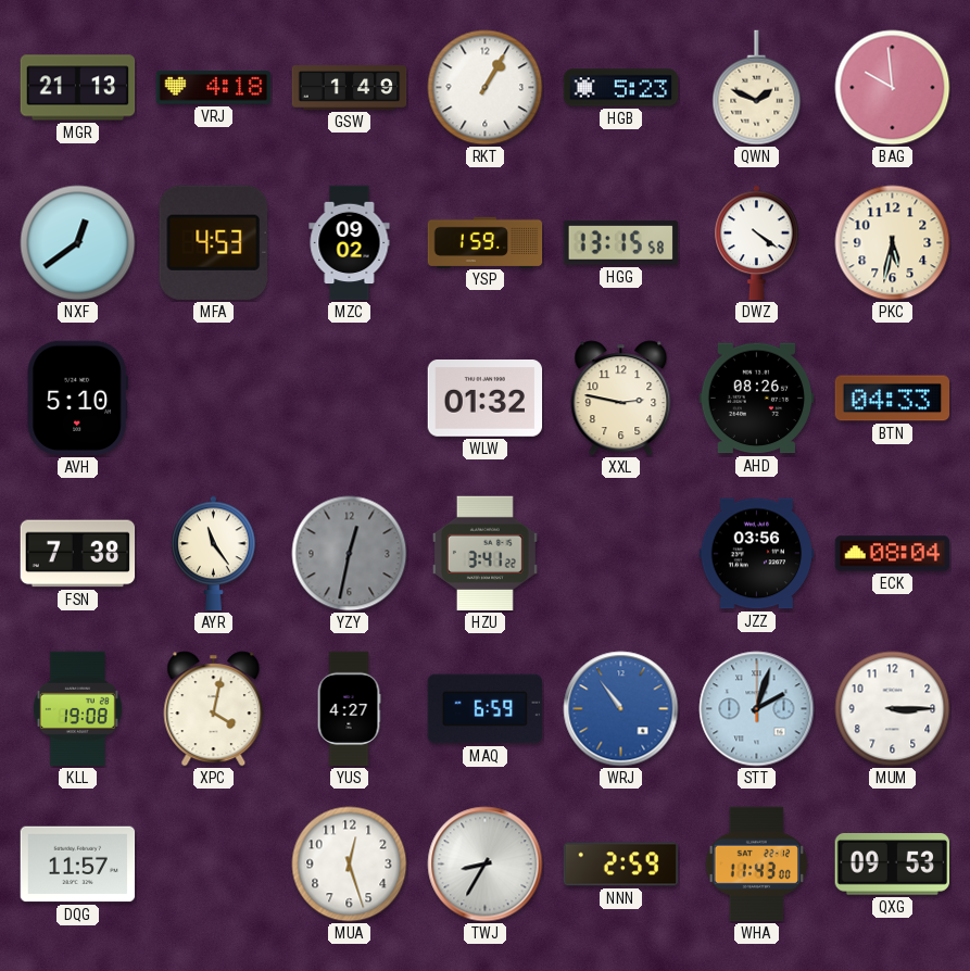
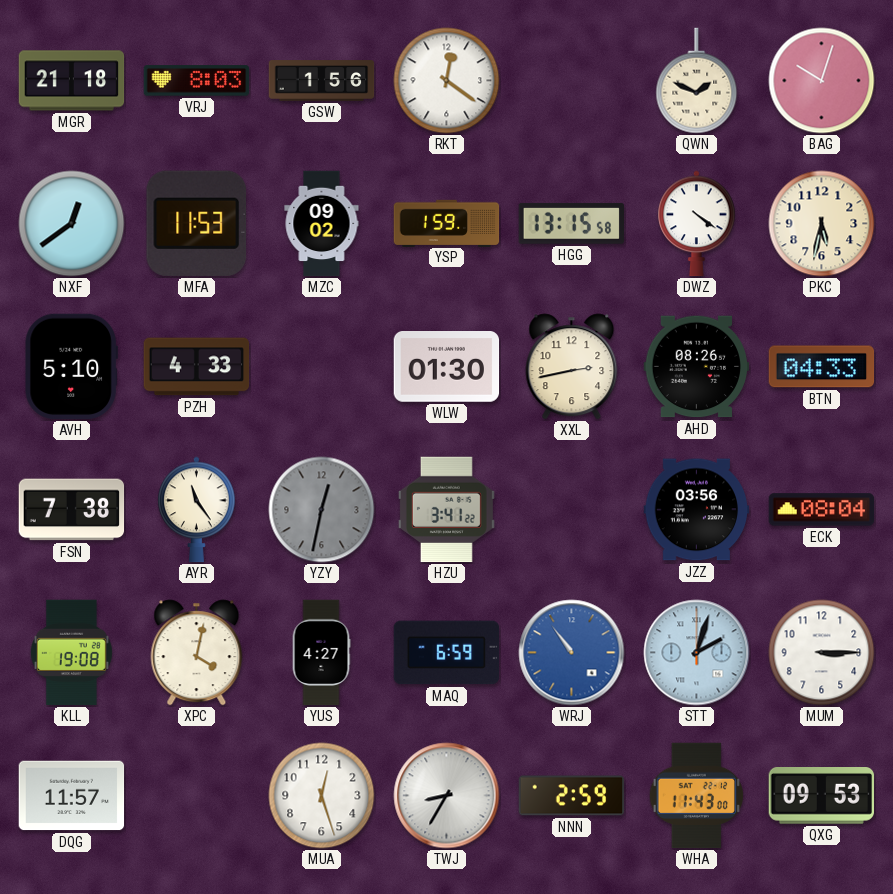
MGR: 21:13 -> 21:18 (72, 81)
VRJ: 4:18 -> 8:03 (197, 81)
GSW: 1:49 -> 1:56 (322, 81)
RKT: 1:05 -> 12:21 (447, 81)
HGB: 5:23 -> none (621, 88)
BAG: 9:59 -> 10:03 (822, 81)
MFA: 4:53 -> 11:53 (196, 223)
PZH: none -> 4:33 (197, 367)
WLW: 01:32 -> 01:30 (447, 367)
XXL: 2:47 -> 2:43 (572, 367)
